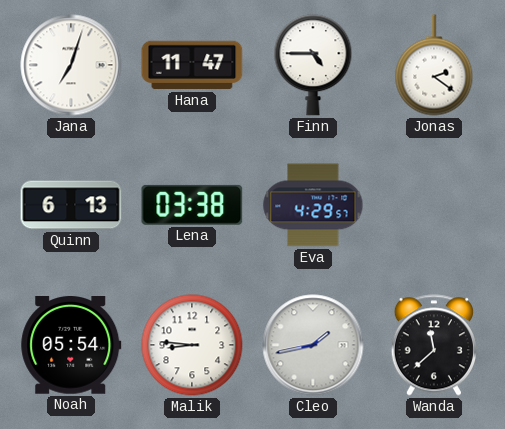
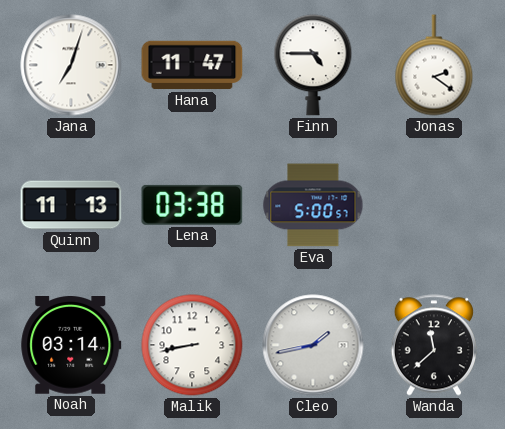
Quinn: 6:13 -> 11:13 (71, 205)
Eva: 4:29 -> 5:00 (313, 205)
Noah: 05:54 -> 03:14 (71, 346)
Malik: 8:46 -> 8:43 (192, 345)
